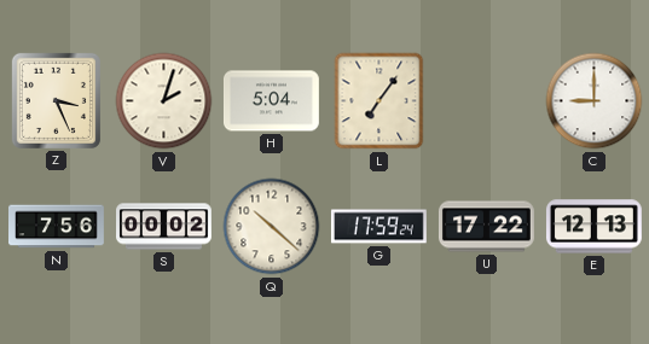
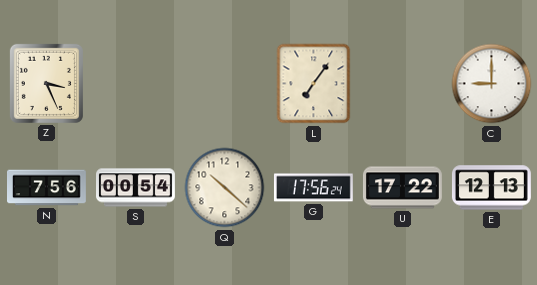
V: 2:03 -> none (164, 101)
H: 5:04 -> none (271, 101)
S: 00:02 -> 00:54 (136, 188)
G: 17:59 -> 17:56 (313, 188)
